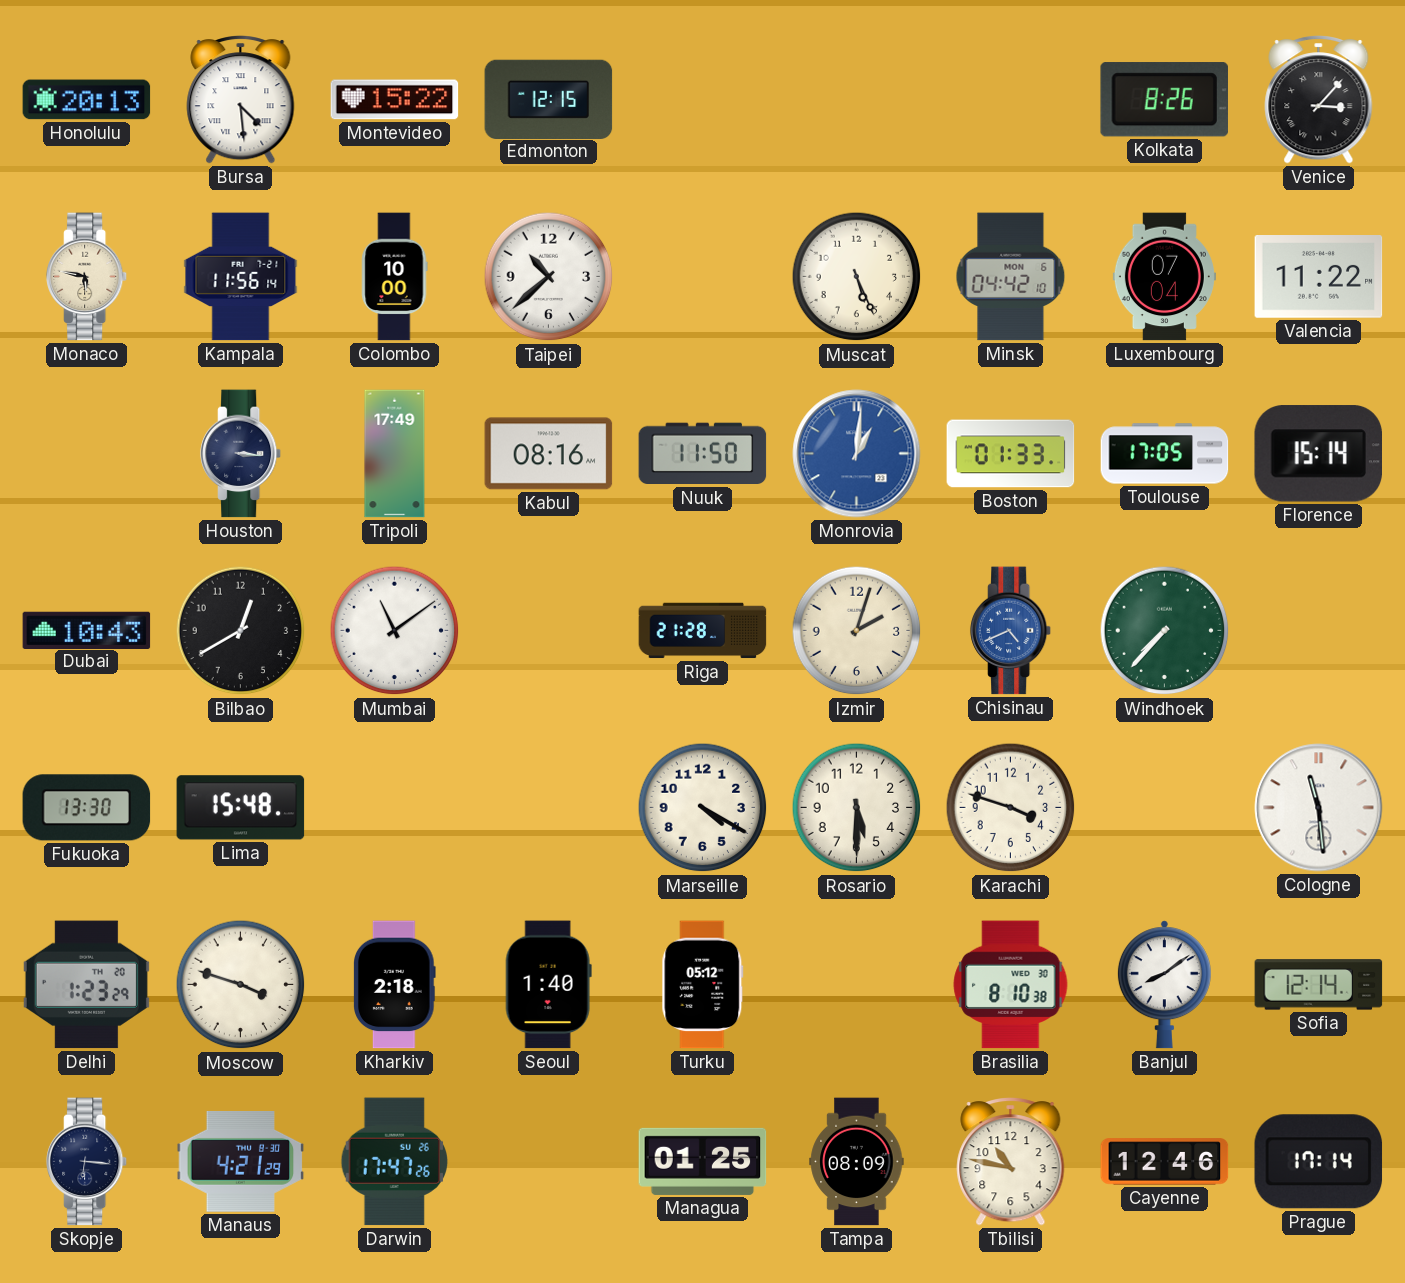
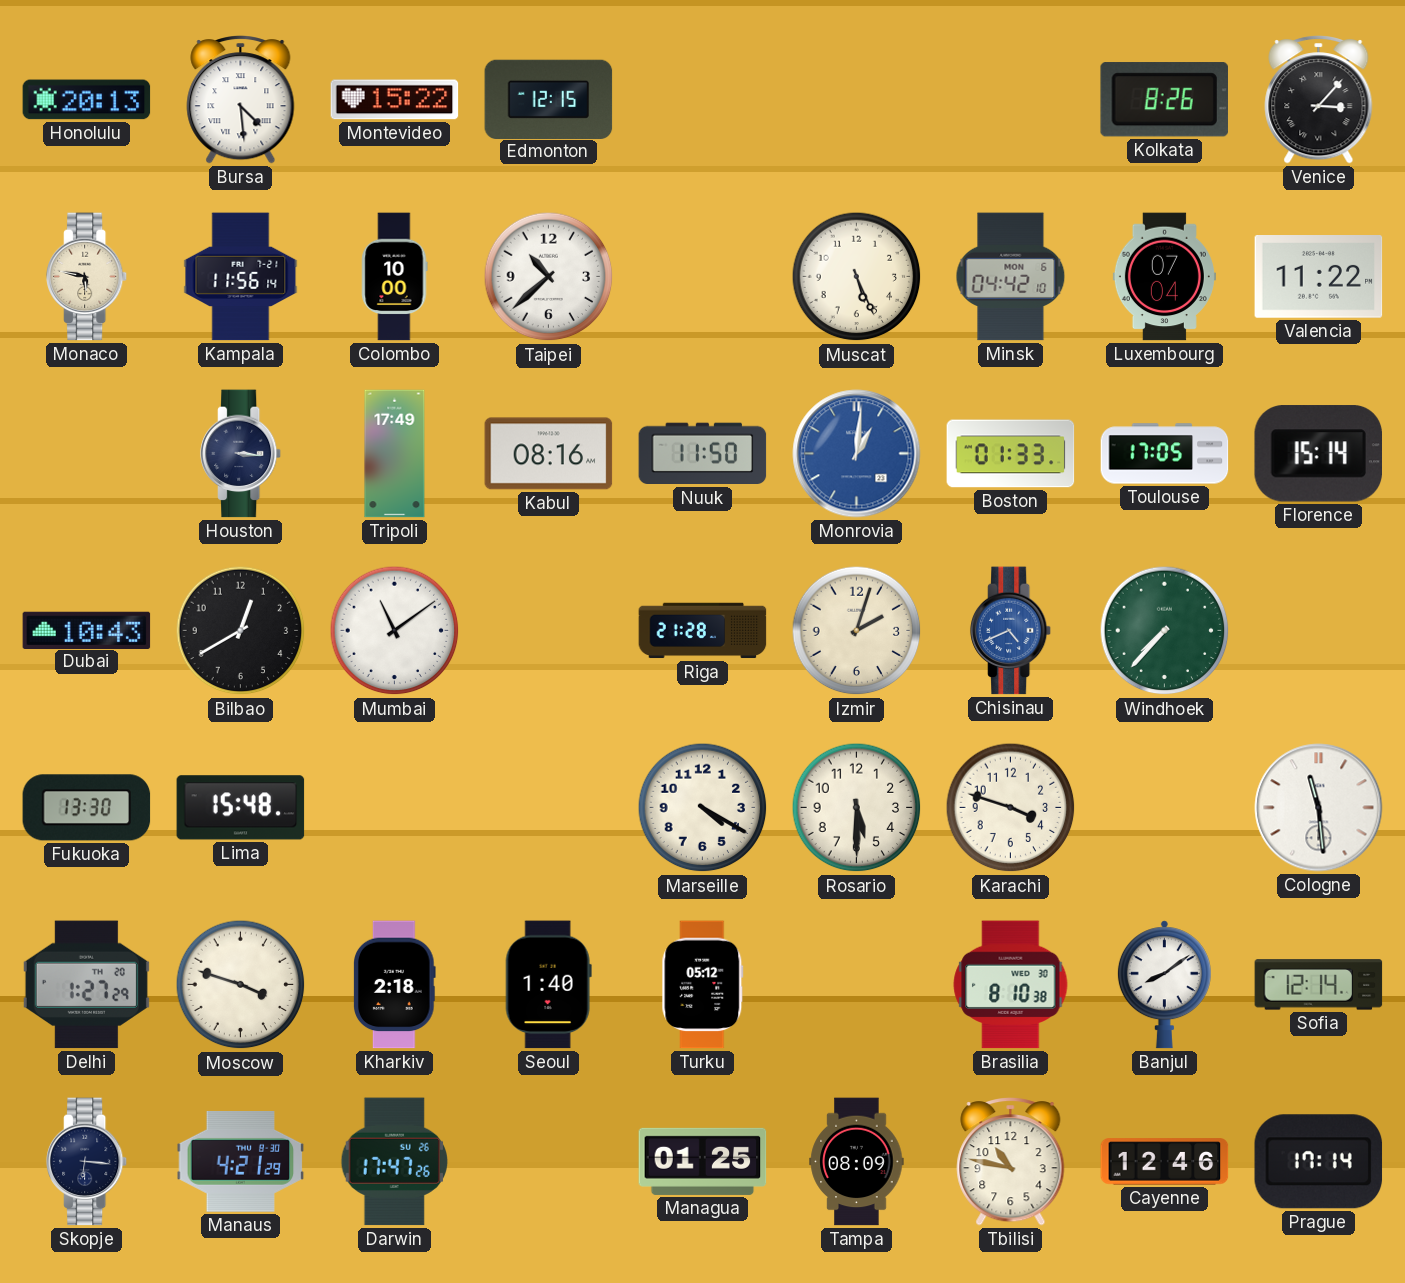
Delhi: 1:23 -> 1:27 (86, 985)
